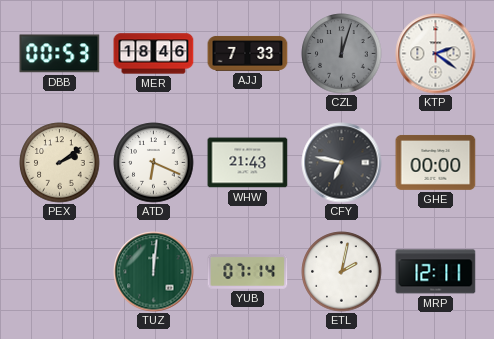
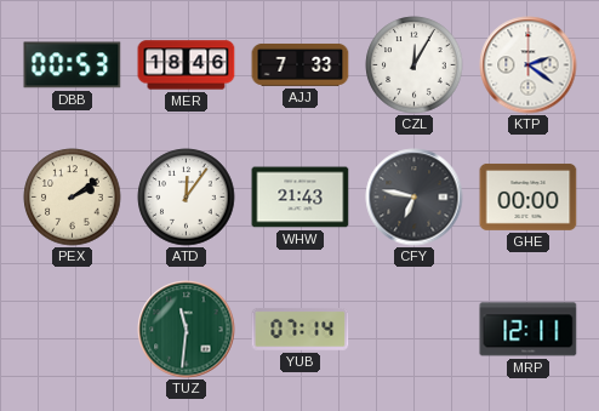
CZL: 12:03 -> 12:05 (415, 65)
CZL dial: grey -> white (415, 65)
ATD: 6:19 -> 12:06 (187, 198)
TUZ: 12:01 -> 11:31 (187, 330)
ETL: 2:02 -> none (342, 272)
